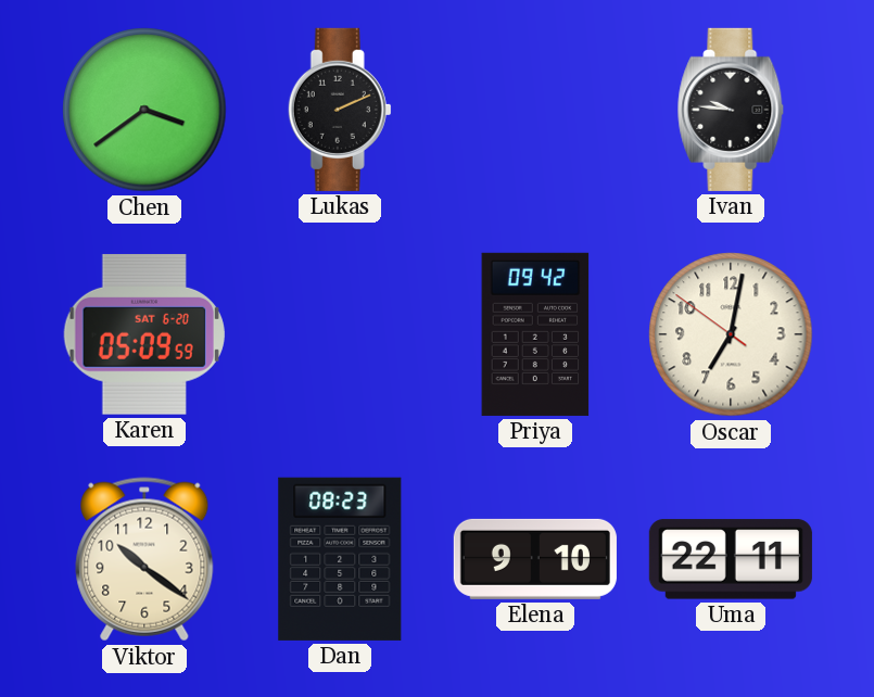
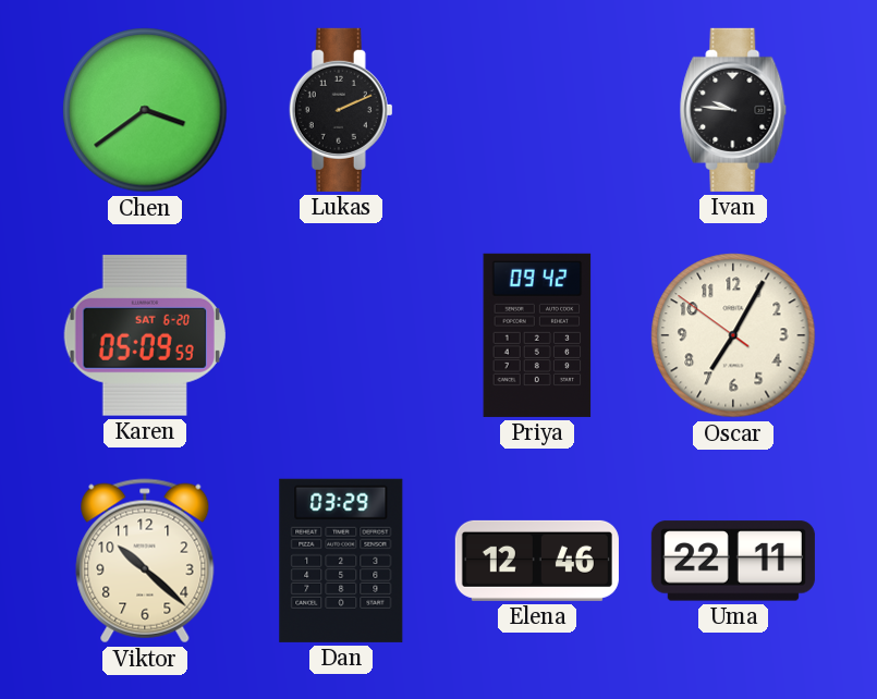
Oscar: 7:01 -> 7:04 (733, 335)
Viktor: 10:21 -> 10:22 (145, 561)
Dan: 08:23 -> 03:29 (341, 561)
Elena: 9:10 -> 12:46 (537, 561)
